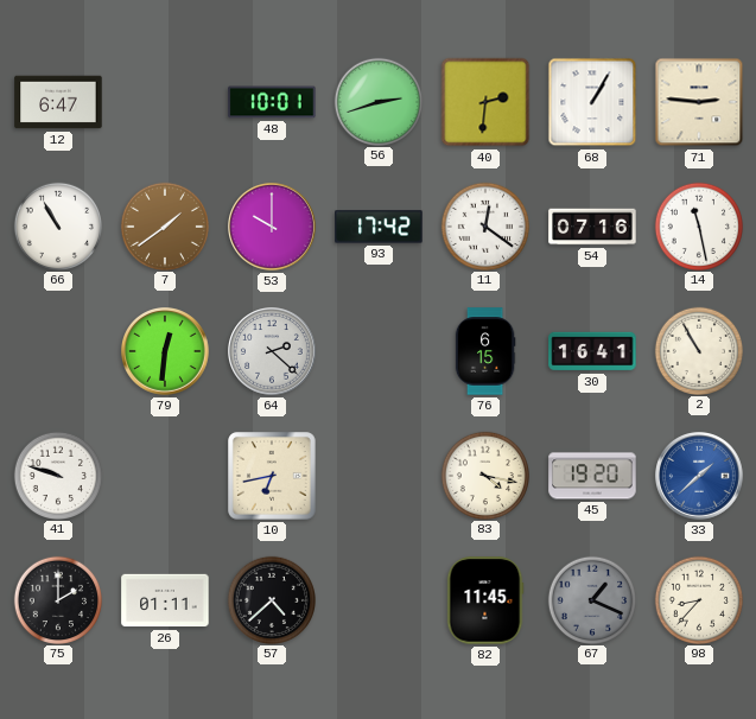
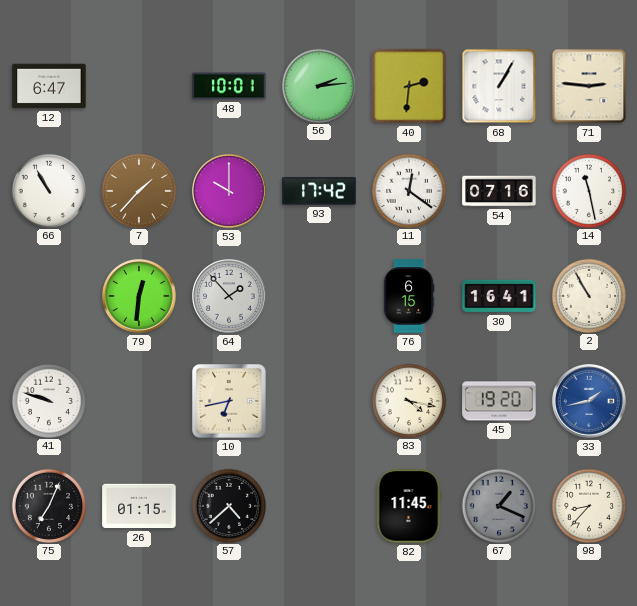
56: 2:42 -> 2:14 (318, 85)
7: 1:39 -> 1:37 (138, 190)
64: 2:22 -> 1:53 (230, 297)
33: 1:38 -> 1:43 (590, 402)
75: 2:00 -> 7:04 (48, 505)
26: 01:11 -> 01:15 (139, 506)
